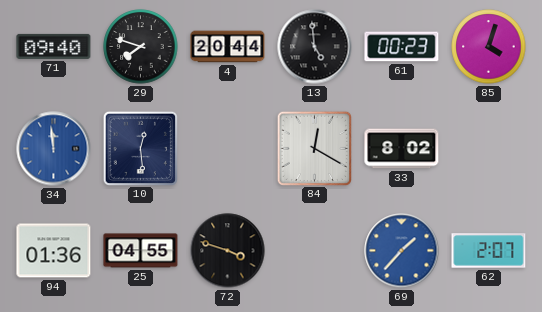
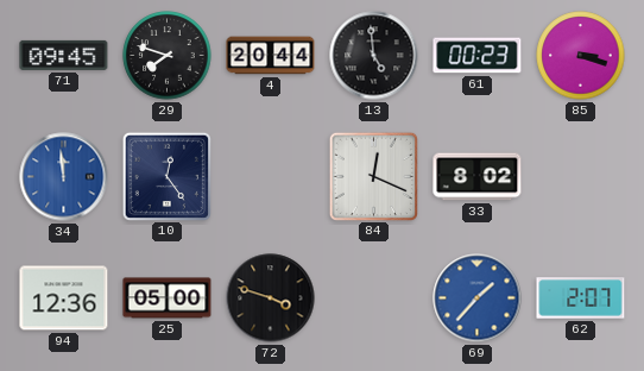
71: 09:40 -> 09:45 (64, 55)
85: 4:03 -> 3:18 (581, 56)
10: 12:29 -> 12:24 (166, 176)
84: 12:20 -> 12:19 (373, 176)
94: 01:36 -> 12:36 (64, 298)
25: 04:55 -> 05:00 (168, 298)
